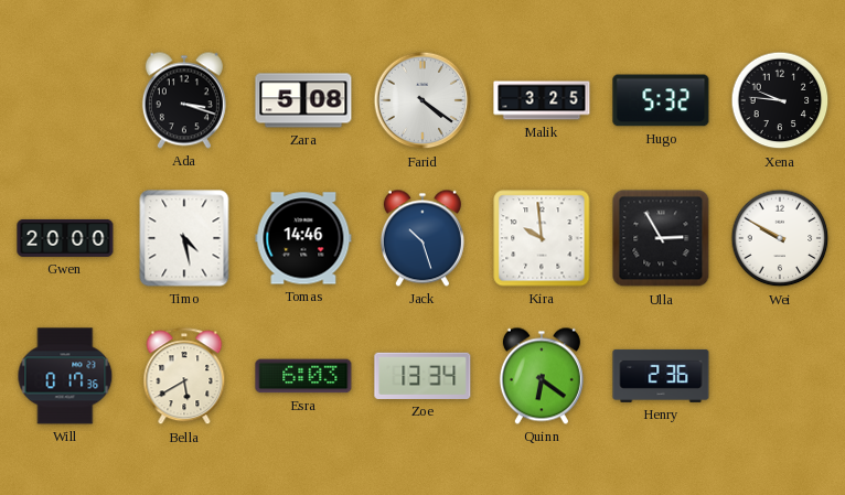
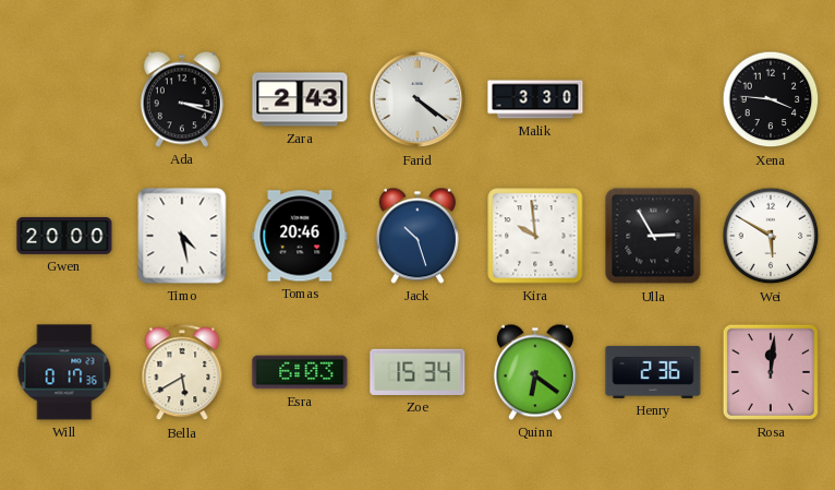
Zara: 5:08 -> 2:43 (300, 99)
Malik: 3:25 -> 3:30 (535, 99)
Hugo: 5:32 -> none (661, 100)
Xena: 9:46 -> 3:46 (771, 99)
Tomas: 14:46 -> 20:46 (300, 236)
Wei: 9:50 -> 5:50 (771, 236)
Zoe: 13:34 -> 15:34 (417, 372)
Rosa: none -> 12:01 (771, 372)
